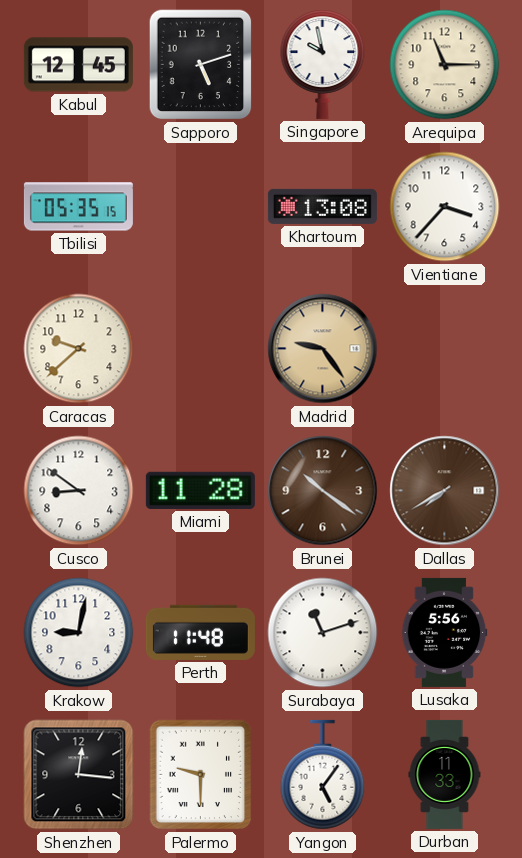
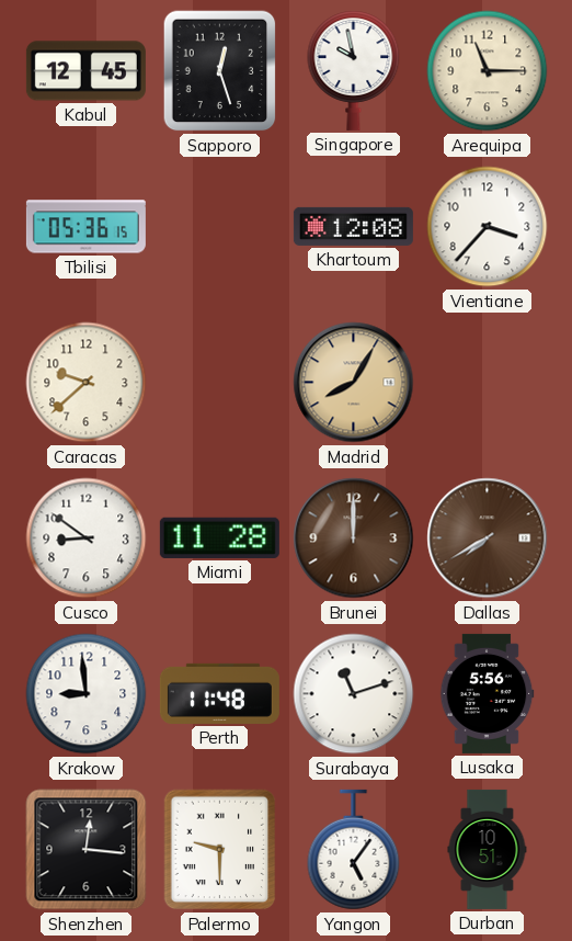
Sapporo: 5:12 -> 12:27 (220, 71)
Tbilisi: 05:35 -> 05:36 (85, 227)
Khartoum: 13:08 -> 12:08 (353, 226)
Madrid: 9:24 -> 8:05 (354, 383)
Brunei: 10:21 -> 12:00 (354, 538)
Krakow: 9:02 -> 8:59 (87, 694)
Durban: 11:33 -> 10:51 (488, 849)
